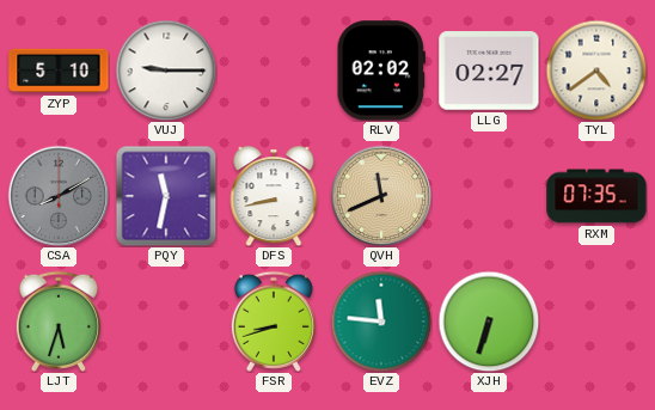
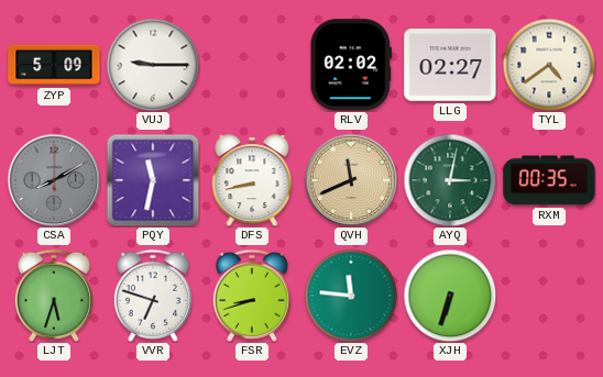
ZYP: 5:10 -> 5:09 (54, 65)
AYQ: none -> 3:02 (450, 180)
RXM: 07:35 -> 00:35 (549, 180)
VVR: none -> 6:48 (153, 296)
